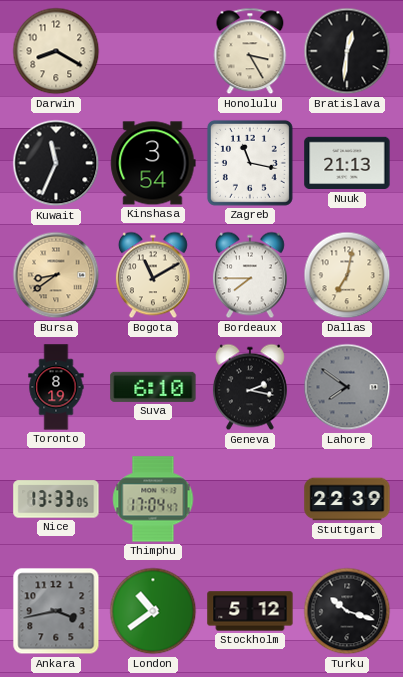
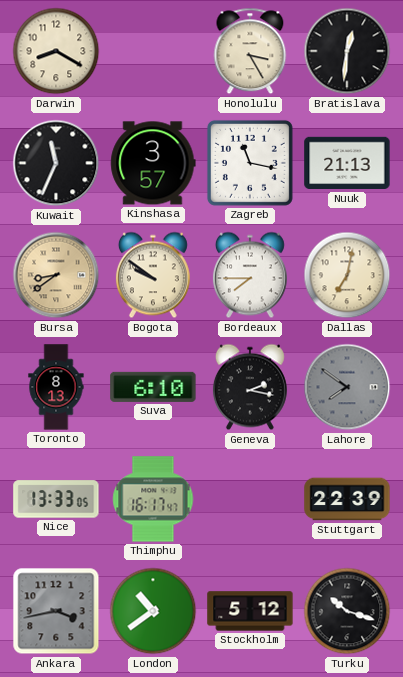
Kinshasa: 3:54 -> 3:57 (153, 163)
Bogota: 11:10 -> 9:51 (153, 275)
Toronto: 8:19 -> 8:13 (56, 387)
Thimphu: 17:04 -> 16:17 (153, 499)
